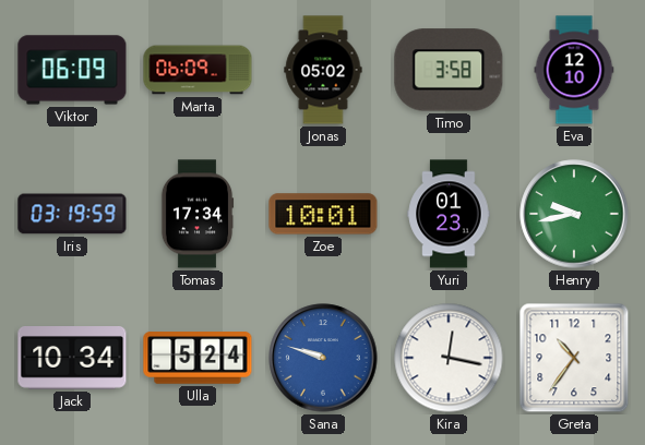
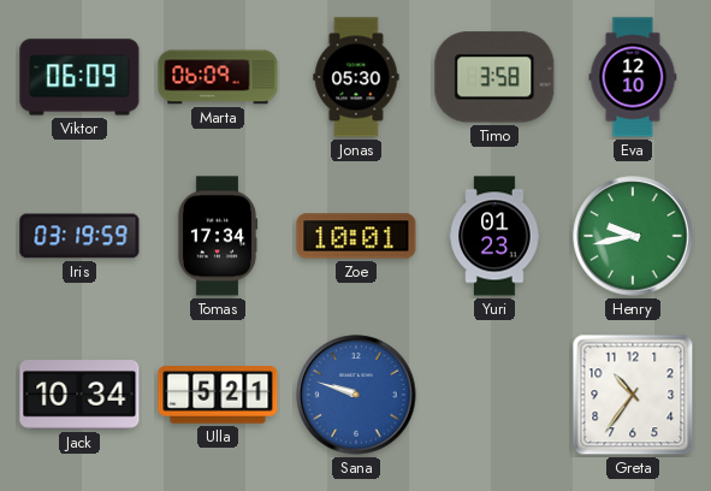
Jonas: 05:02 -> 05:30 (356, 77)
Ulla: 5:24 -> 5:21 (218, 395)
Kira: 12:17 -> none (449, 358)
